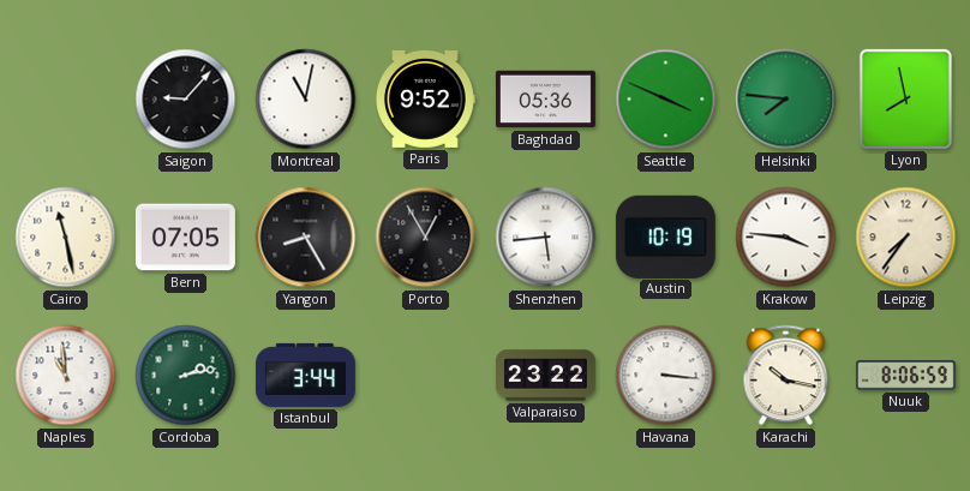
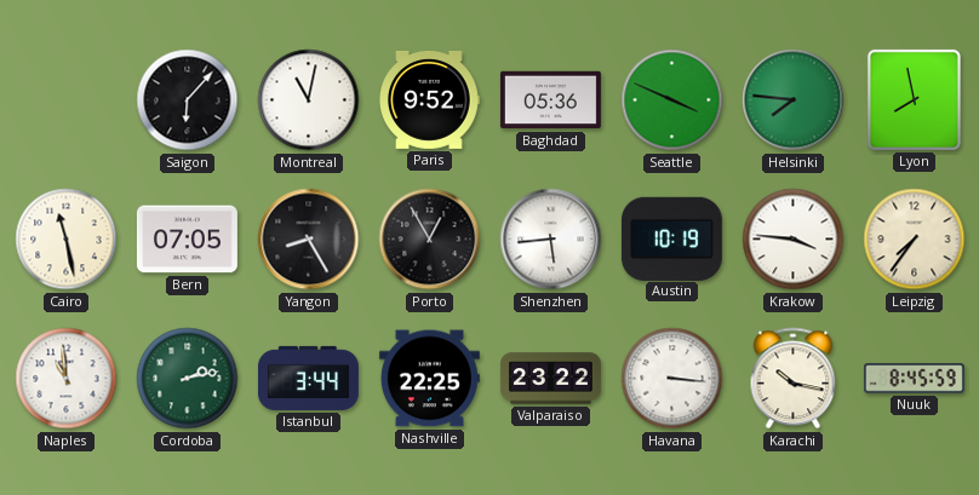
Saigon: 9:07 -> 6:07 (188, 100)
Nashville: none -> 22:25 (429, 379)
Nuuk: 8:06 -> 8:45 (914, 379)
